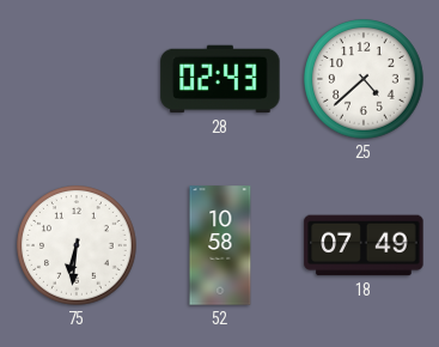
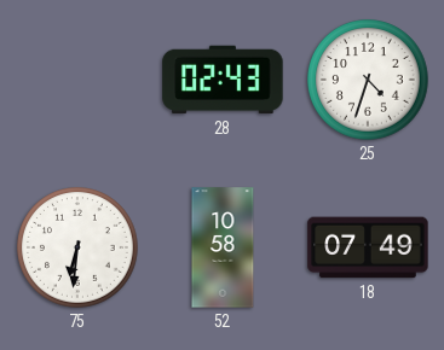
25: 4:38 -> 4:33 (368, 80)
